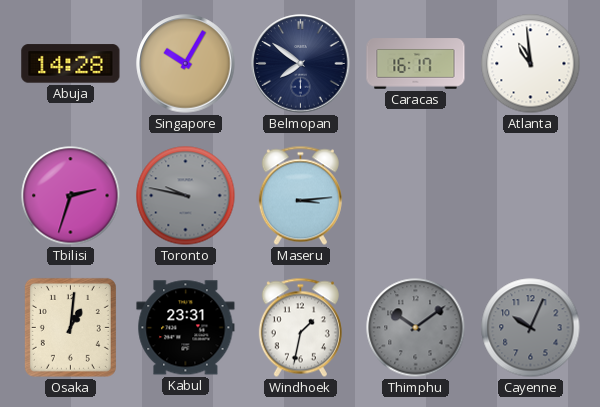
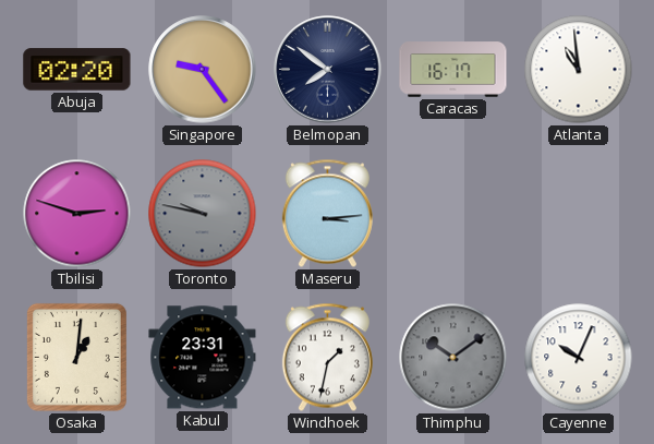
Abuja: 14:28 -> 02:20 (77, 70)
Singapore: 10:05 -> 9:24 (203, 70)
Tbilisi: 2:33 -> 2:48 (77, 214)
Cayenne dial: grey -> white (579, 358)
